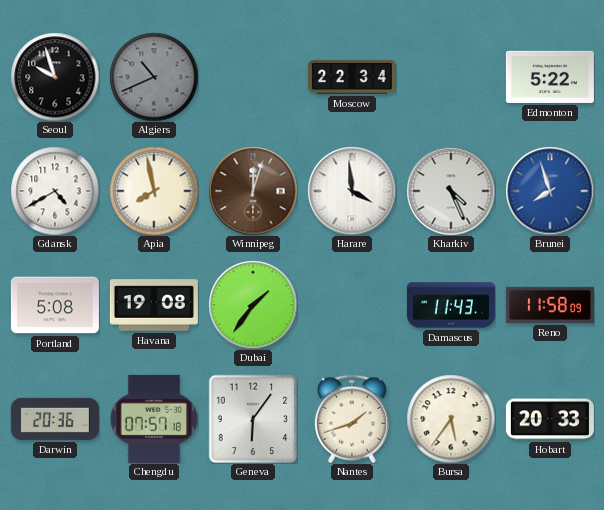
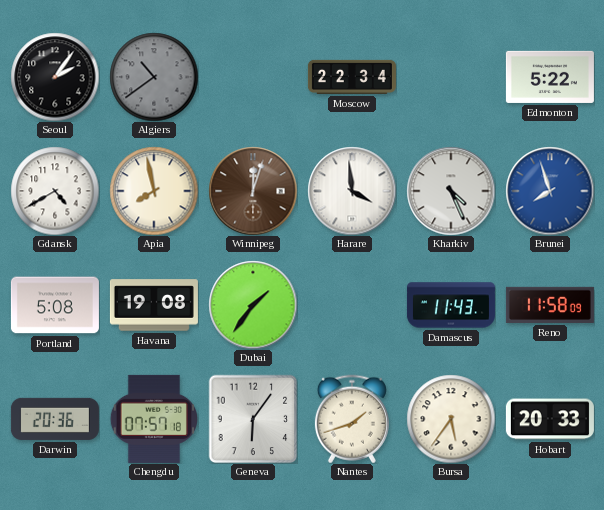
Seoul: 9:57 -> 2:06 (55, 77)
Algiers: 10:41 -> 10:39 (154, 77)
